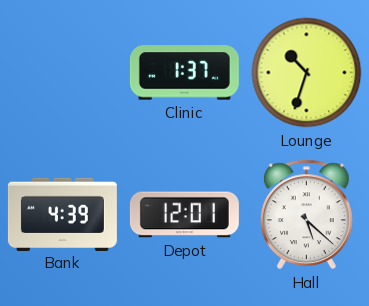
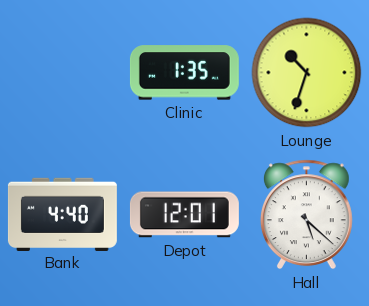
Clinic: 1:37 -> 1:35 (184, 73)
Bank: 4:39 -> 4:40 (62, 214)
